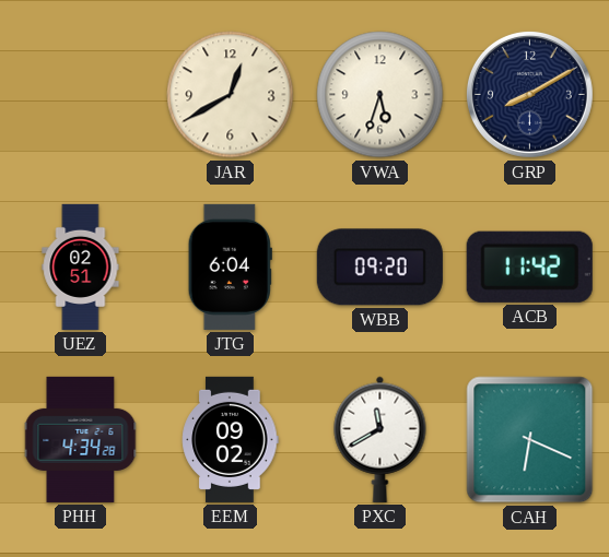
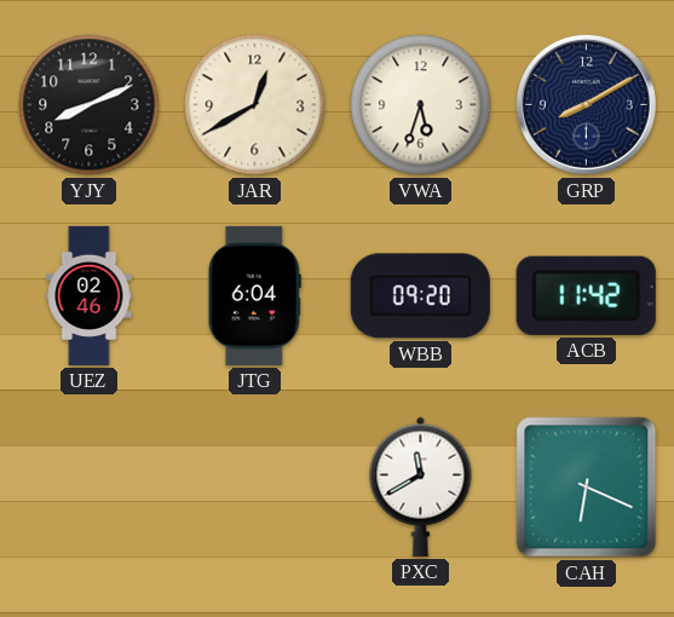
YJY: none -> 8:11 (90, 105)
UEZ: 02:51 -> 02:46 (90, 295)
PHH: 4:34 -> none (81, 439)
EEM: 09:02 -> none (231, 439)
